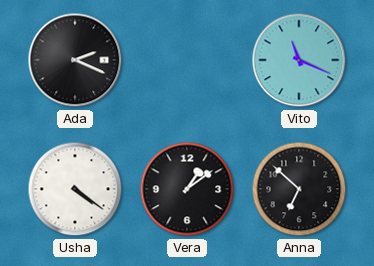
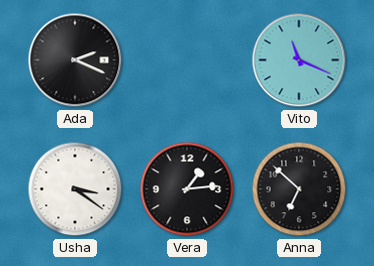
Usha: 4:21 -> 3:21 (75, 189)
Vera: 1:09 -> 1:14 (187, 189)
